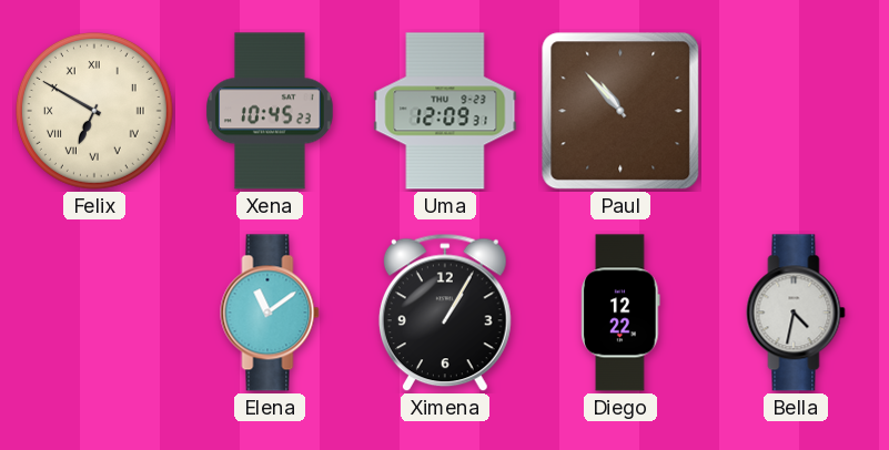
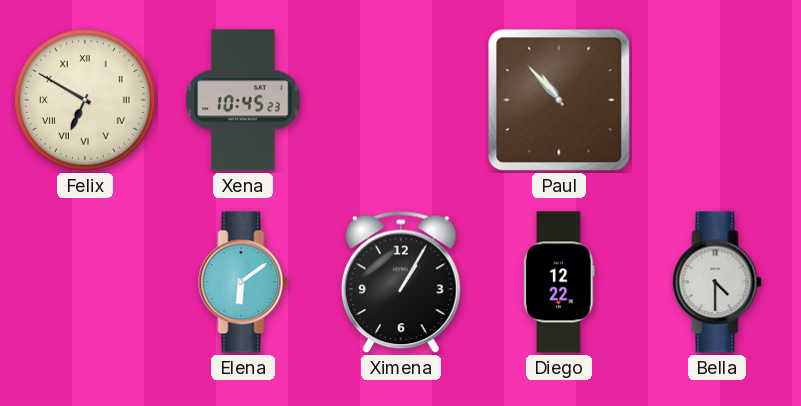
Uma: 12:09 -> none (445, 111)
Elena: 11:09 -> 6:09 (243, 282)
Bella: 4:32 -> 4:30 (717, 282)
